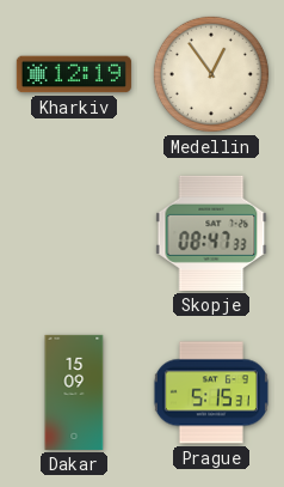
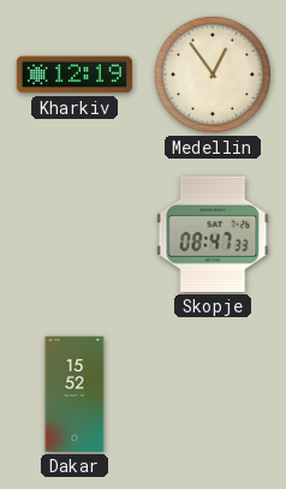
Dakar: 15:09 -> 15:52 (75, 394)
Prague: 5:15 -> none (211, 392)
